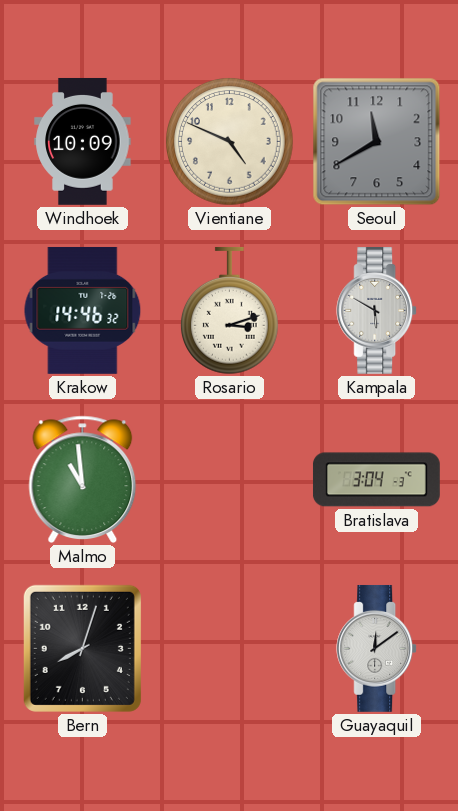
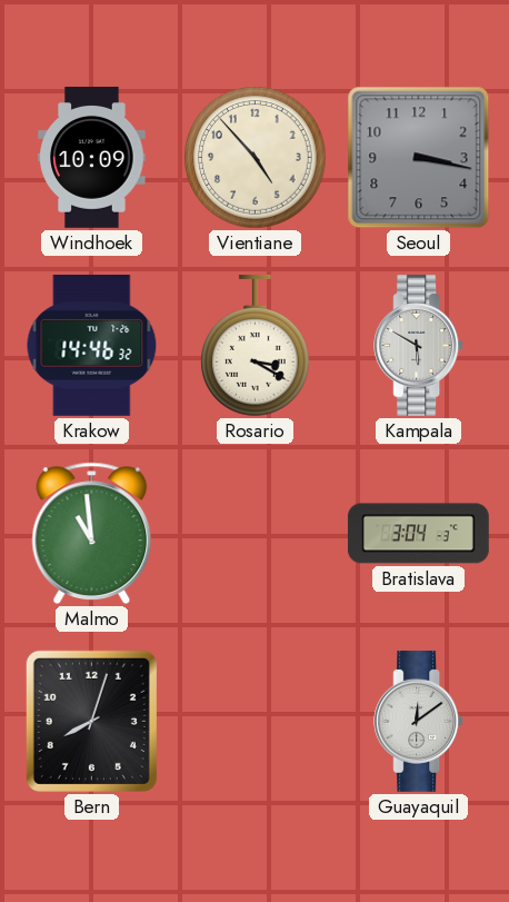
Vientiane: 4:49 -> 4:53 (256, 158)
Seoul: 11:40 -> 3:17 (419, 158)
Rosario: 3:12 -> 3:20 (255, 346)
